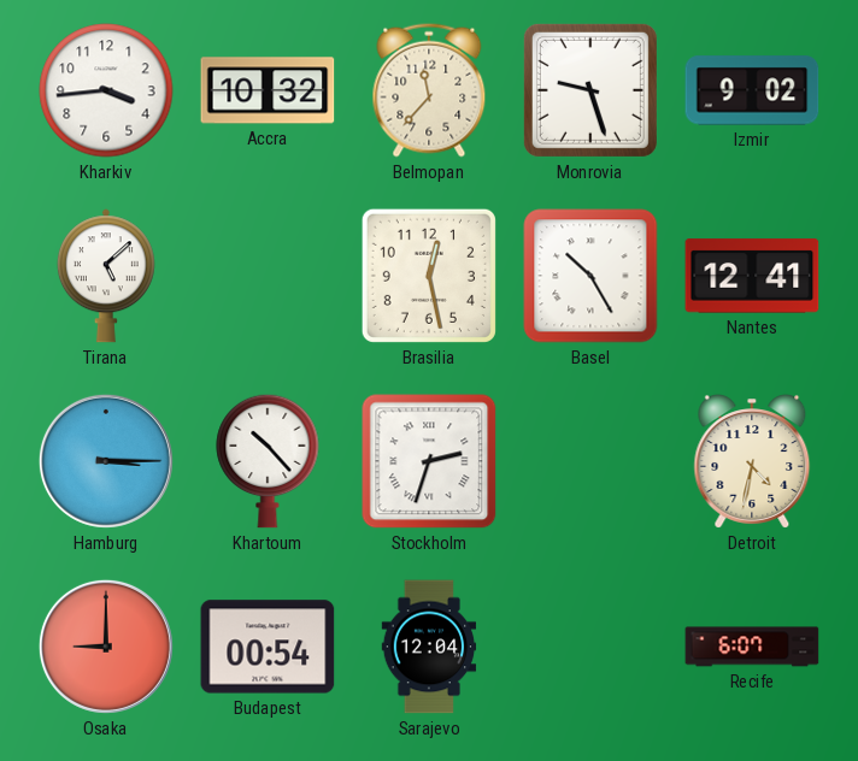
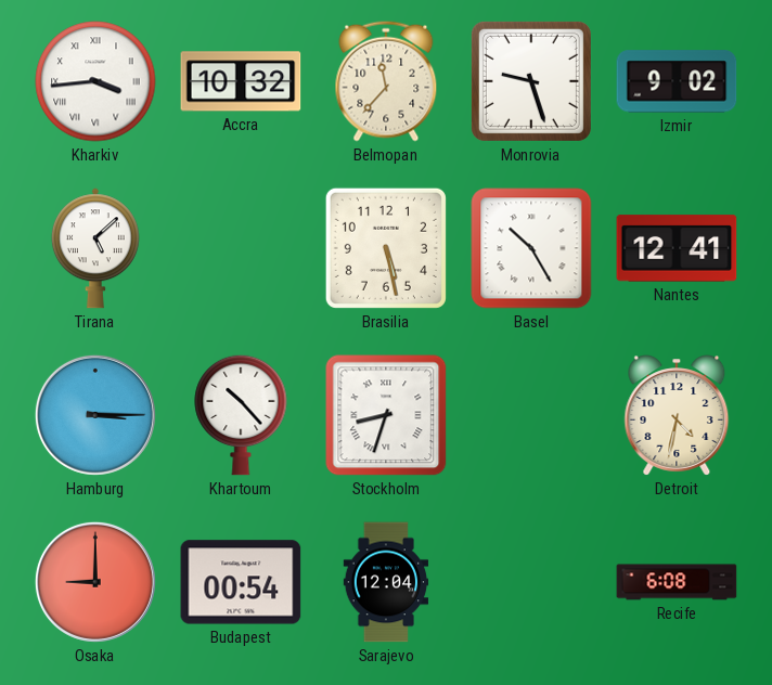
Kharkiv numerals: Arabic -> Roman (95, 81)
Brasilia: 12:28 -> 5:28 (386, 248)
Stockholm: 2:33 -> 8:33 (386, 415)
Recife: 6:07 -> 6:08 (677, 582)
